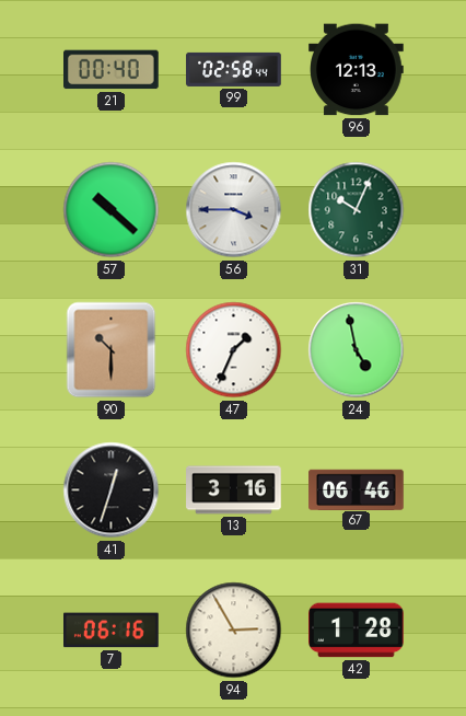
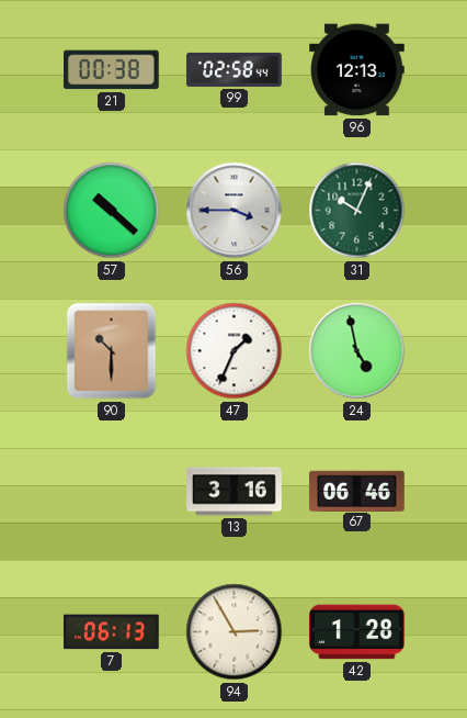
21: 00:40 -> 00:38 (112, 70)
41: 12:33 -> none (112, 490)
7: 06:16 -> 06:13 (112, 632)
